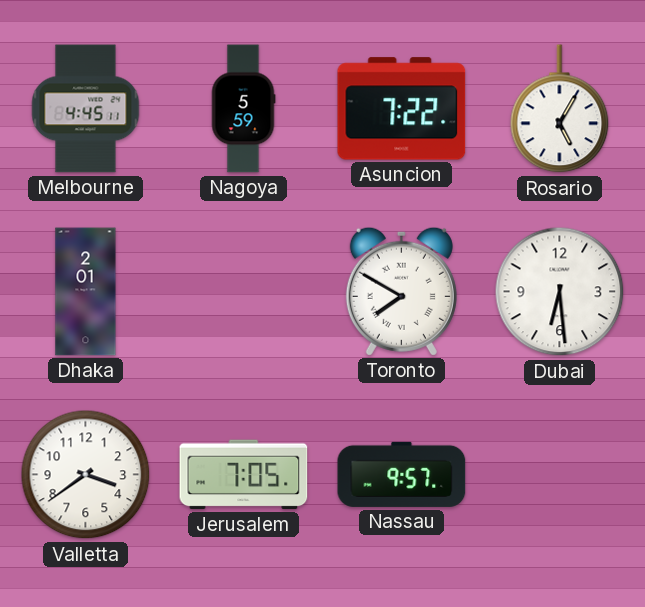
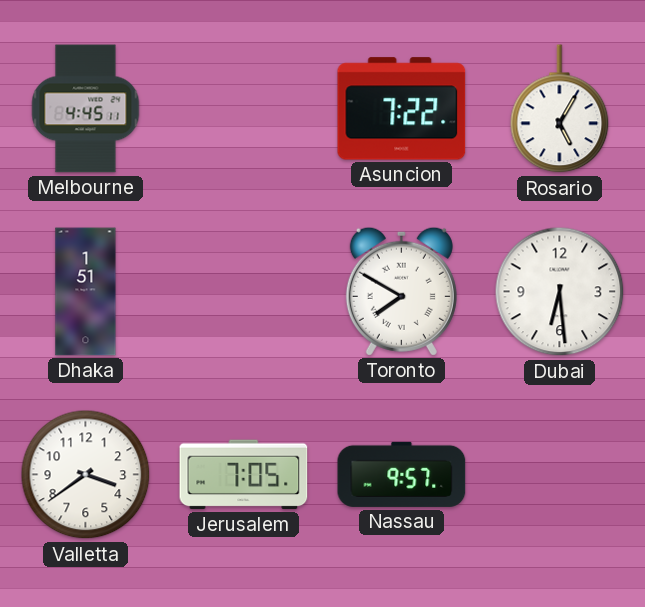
Nagoya: 5:59 -> none (243, 109)
Dhaka: 2:01 -> 1:51 (86, 292)
